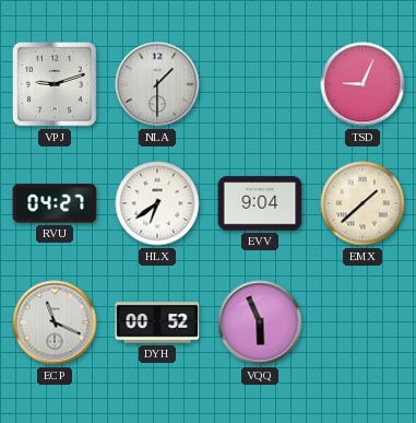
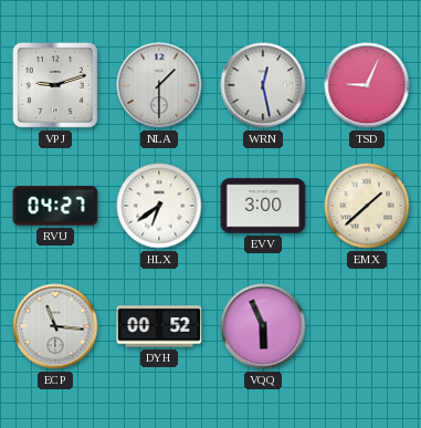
WRN: none -> 12:28 (263, 85)
EVV: 9:04 -> 3:00 (263, 206)
ECP: 11:19 -> 11:16 (55, 326)
